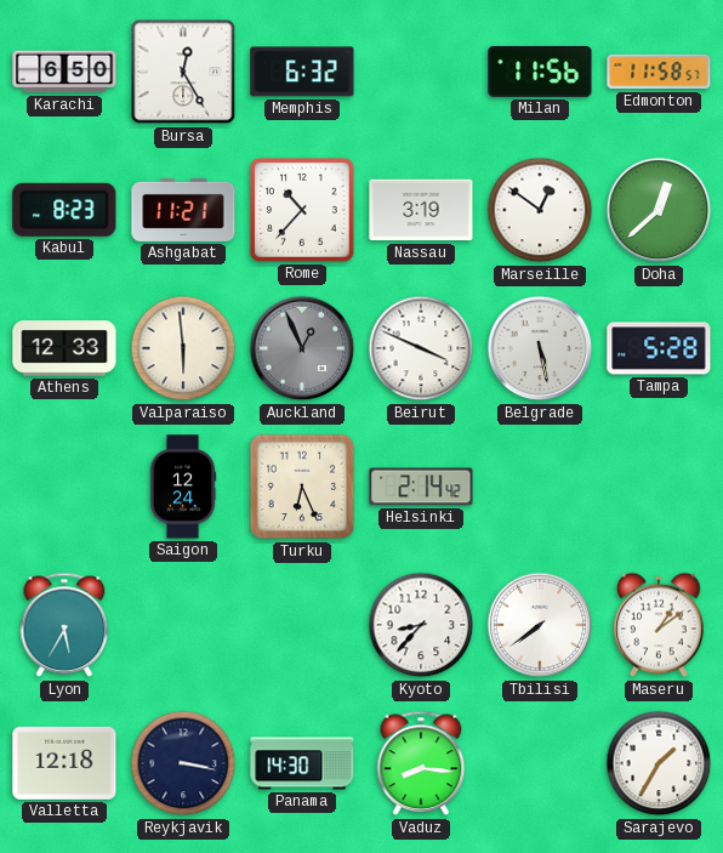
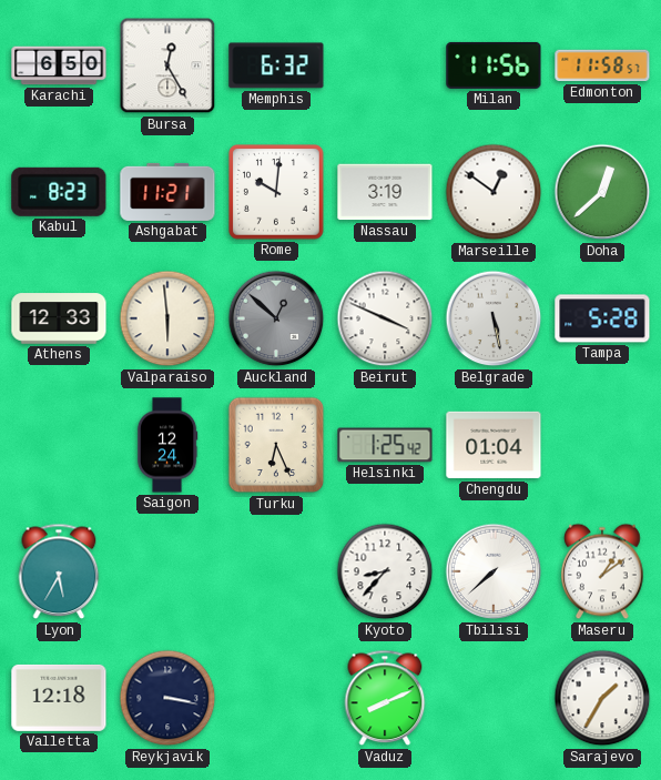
Rome: 10:37 -> 10:01 (276, 192)
Auckland: 12:56 -> 12:52 (276, 318)
Helsinki: 2:14 -> 1:25 (385, 445)
Chengdu: none -> 01:04 (494, 445)
Tbilisi: 7:39 -> 7:38 (494, 571)
Panama: 14:30 -> none (302, 763)
Vaduz: 8:16 -> 8:11 (385, 698)
